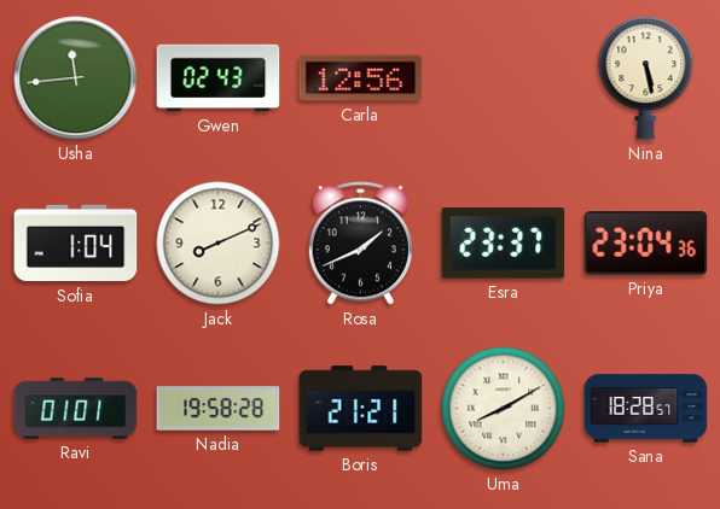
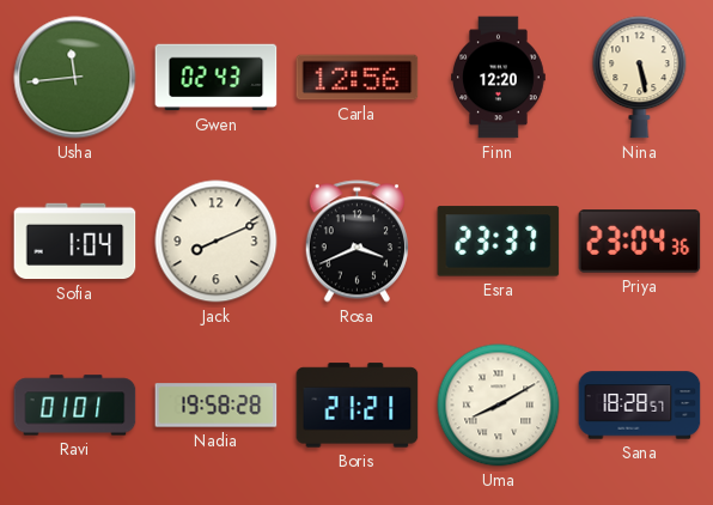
Finn: none -> 12:20 (499, 78)
Rosa: 1:41 -> 3:41 (356, 242)
